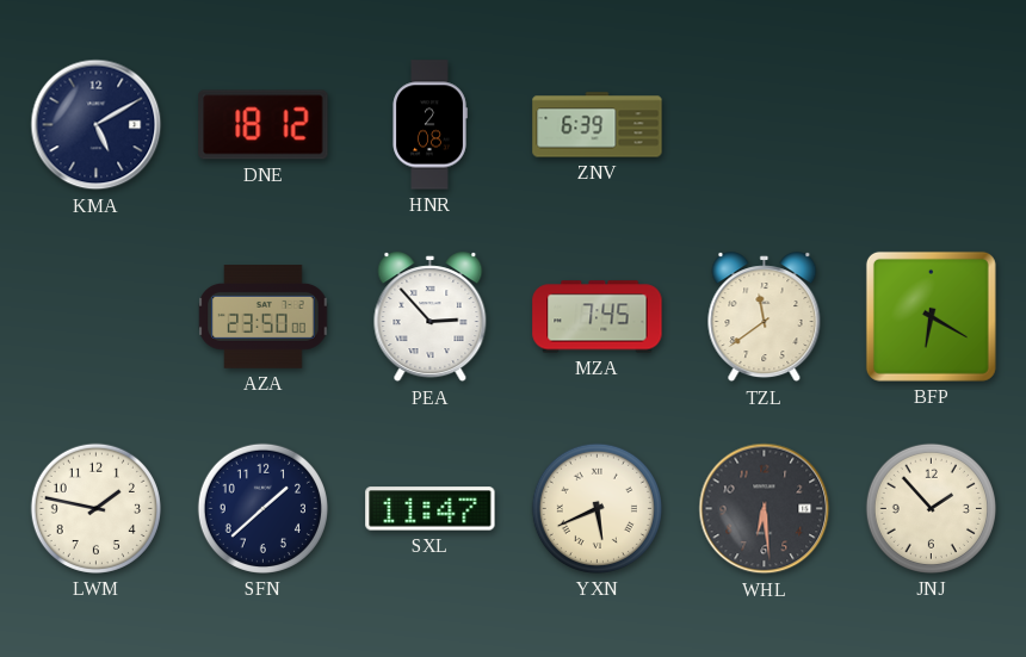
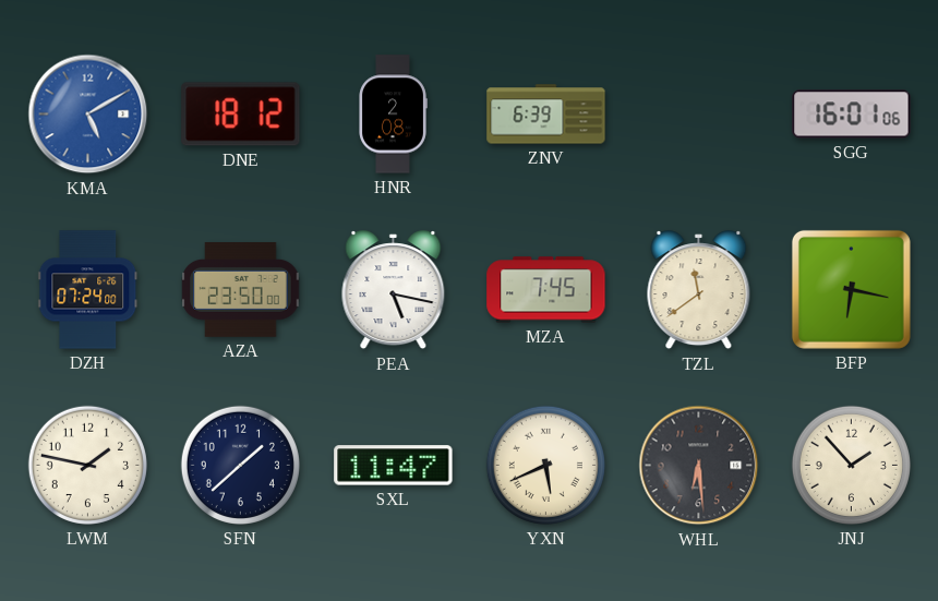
KMA dial: navy -> blue (88, 115)
SGG: none -> 16:01 (852, 115)
DZH: none -> 07:24 (88, 290)
PEA: 2:53 -> 5:17 (394, 290)
BFP: 6:20 -> 6:17 (851, 289)
